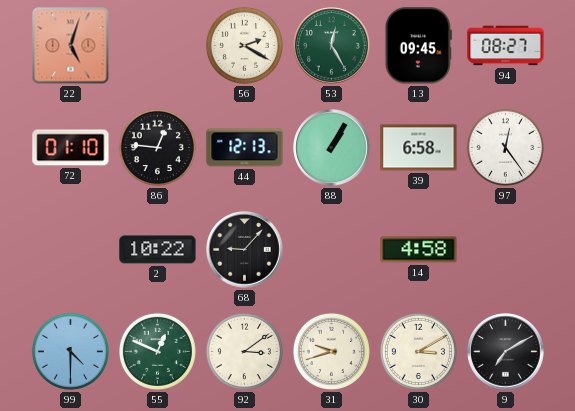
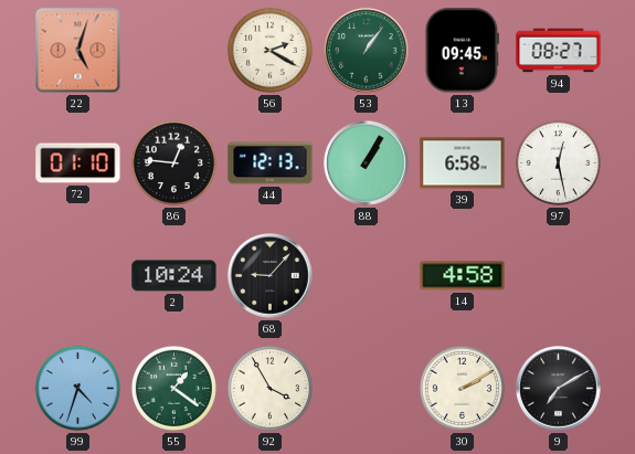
53: 12:25 -> 1:06 (367, 51)
97: 12:24 -> 12:28 (558, 162)
2: 10:22 -> 10:24 (174, 276)
99: 4:30 -> 4:33 (77, 388)
55: 12:49 -> 1:21 (173, 388)
92: 3:09 -> 3:55 (269, 388)
31: 9:42 -> none (331, 351)
30: 3:10 -> 2:10 (462, 388)
